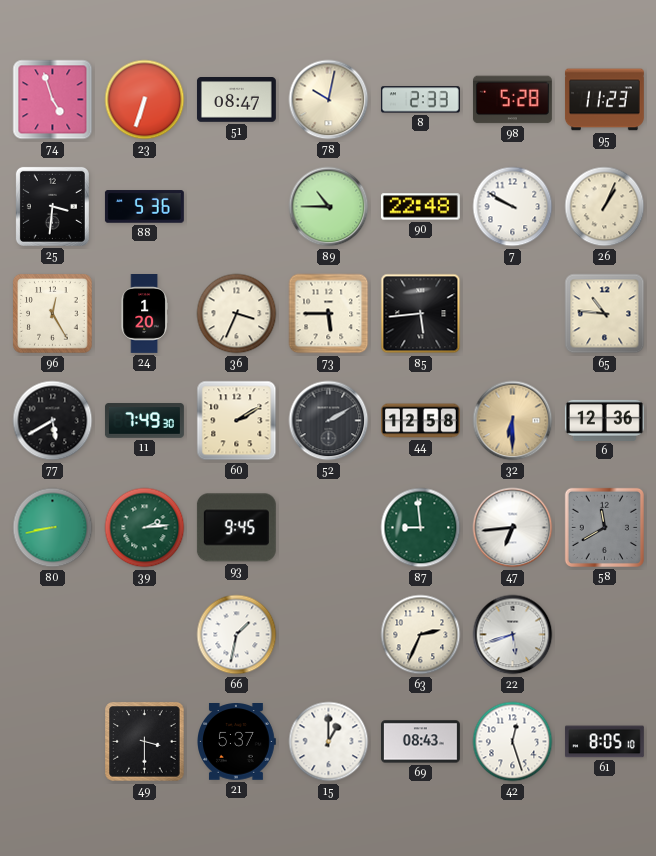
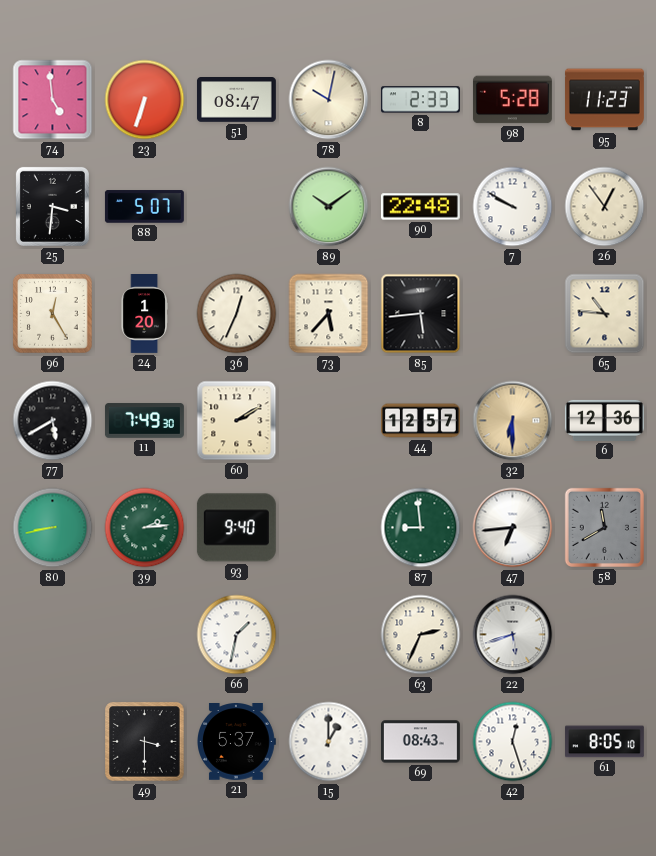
74: 4:57 -> 4:59 (53, 100)
88: 5:36 -> 5:07 (144, 207)
89: 10:45 -> 10:09 (329, 207)
26: 1:04 -> 12:54 (605, 207)
36: 3:34 -> 12:34 (237, 314)
73: 5:45 -> 5:37 (329, 314)
52: 2:10 -> none (329, 421)
44: 12:58 -> 12:57 (421, 421)
93: 9:45 -> 9:40 (236, 528)
